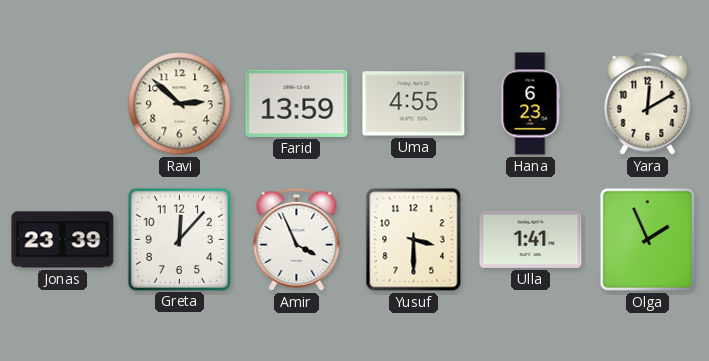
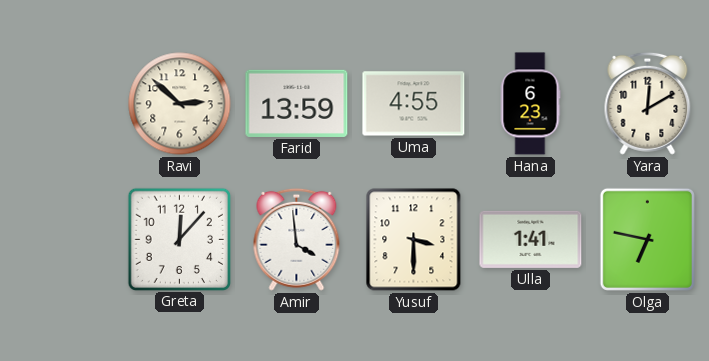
Jonas: 23:39 -> none (63, 240)
Amir: 3:56 -> 3:59 (297, 239)
Olga: 1:56 -> 6:47 (647, 239)
